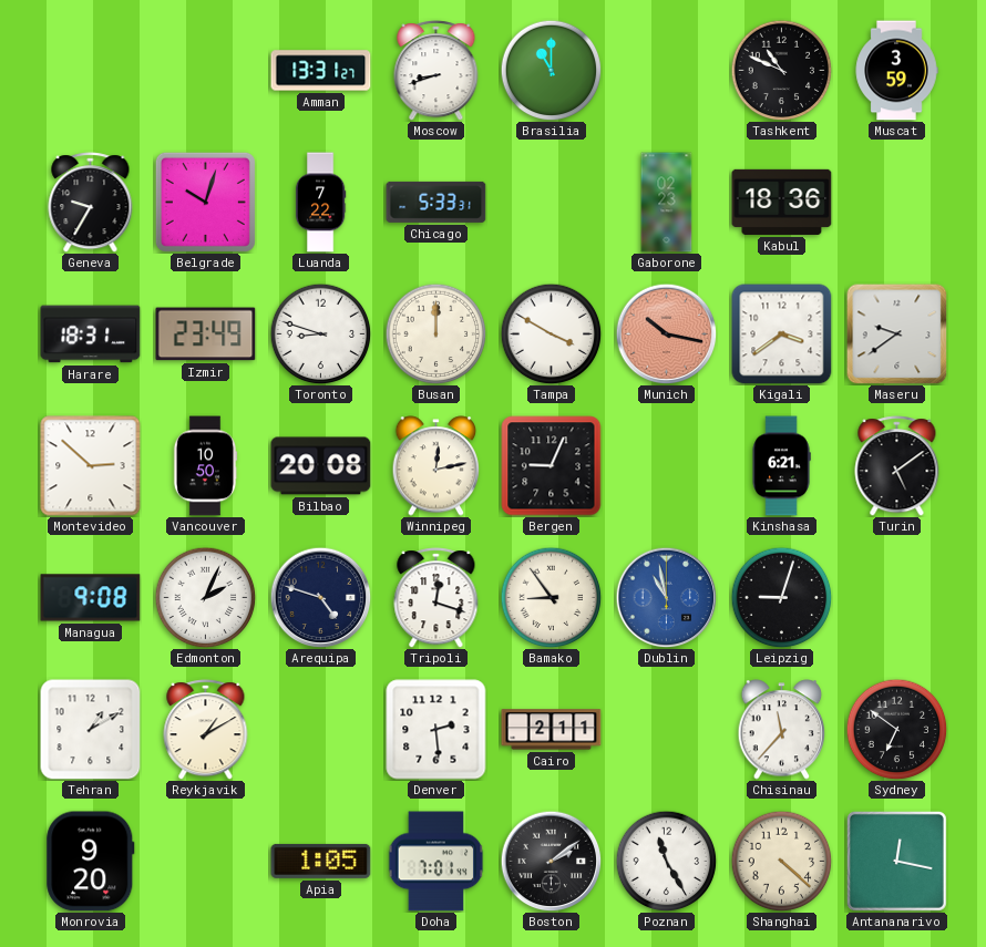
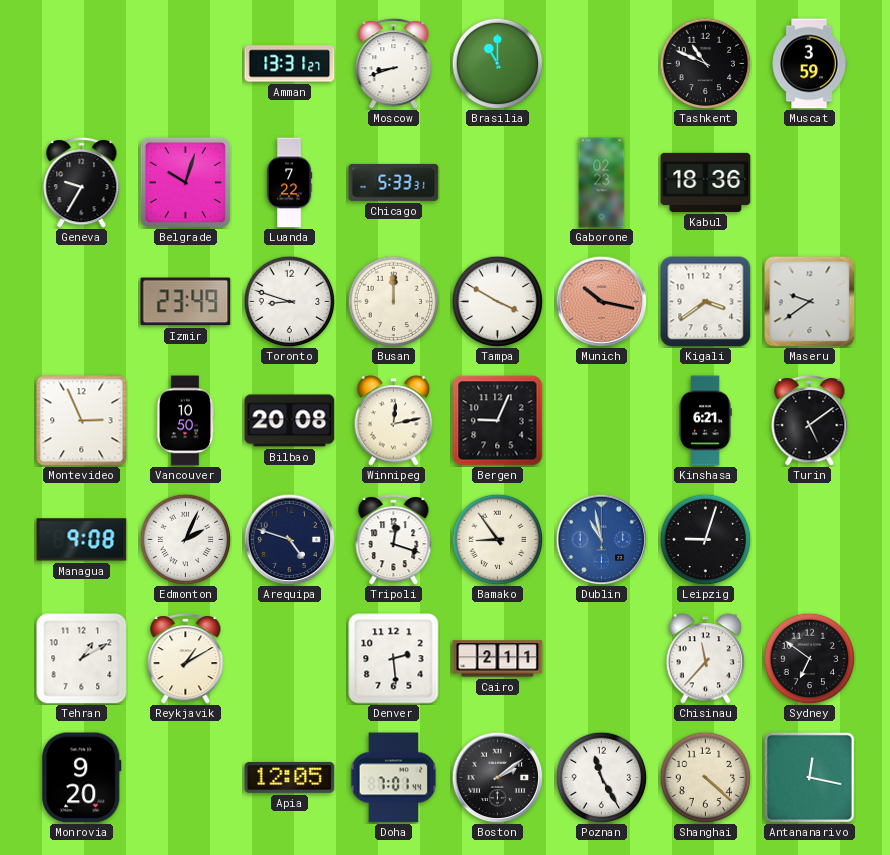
Harare: 18:31 -> none (91, 334)
Montevideo: 2:52 -> 2:56 (82, 421)
Apia: 1:05 -> 12:05 (290, 777)
